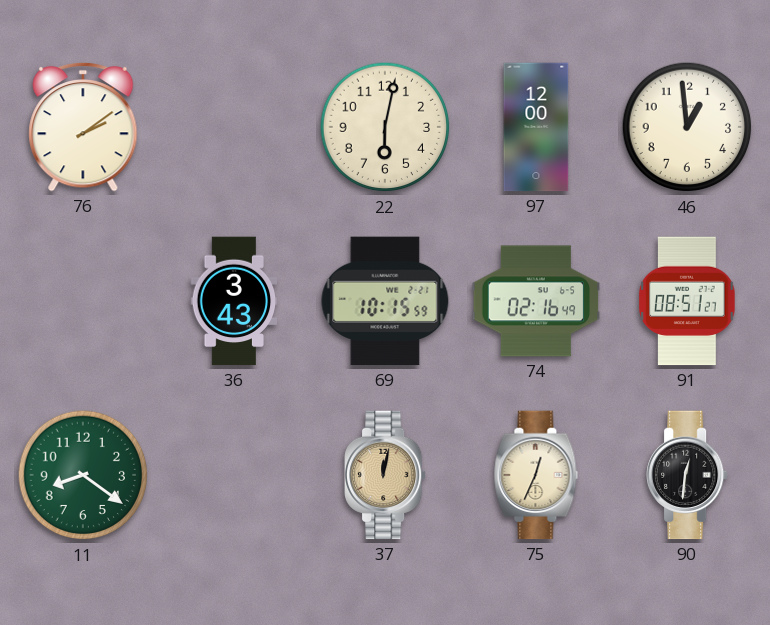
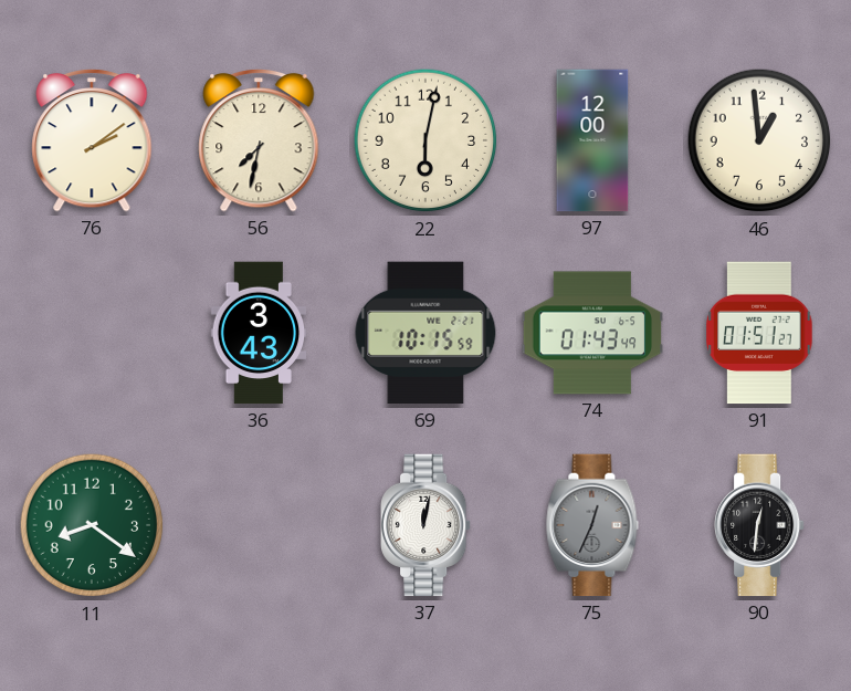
56: none -> 7:32 (259, 140)
74: 02:16 -> 01:43 (592, 333)
91: 08:51 -> 01:51 (759, 333)
37 dial: champagne -> white (427, 525)
75 dial: cream -> grey (592, 525)
